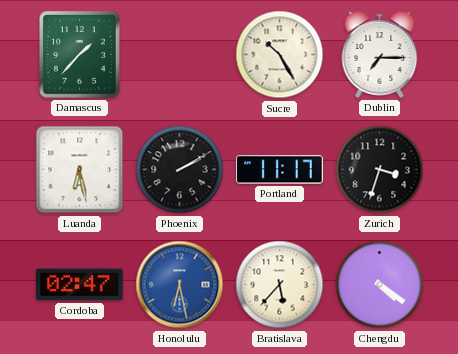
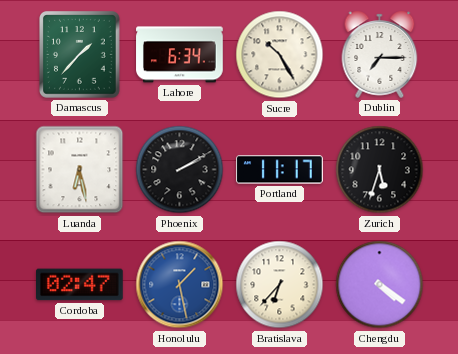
Lahore: none -> 6:34 (180, 55)
Zurich: 3:33 -> 5:33 (380, 170)
Honolulu: 6:28 -> 1:28 (180, 285)
Bratislava: 5:37 -> 6:37 (280, 285)
